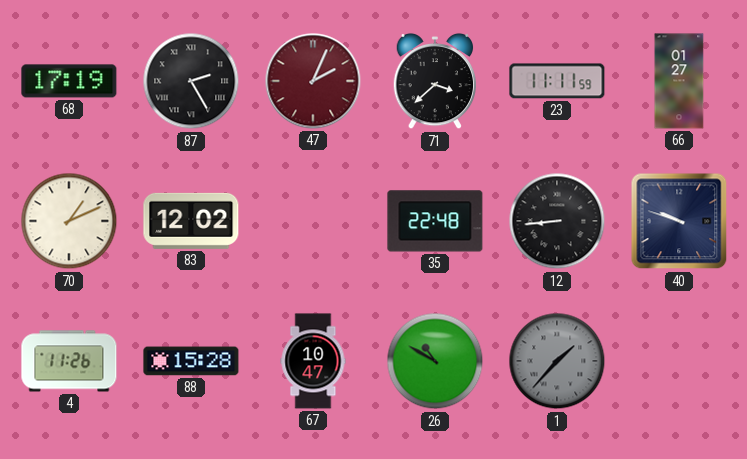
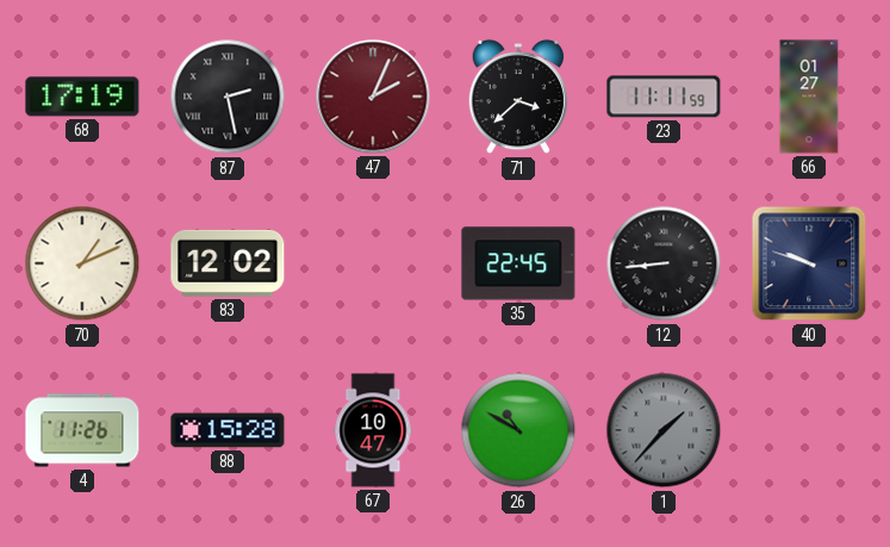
87: 2:25 -> 2:28 (228, 97)
35: 22:48 -> 22:45 (518, 263)
